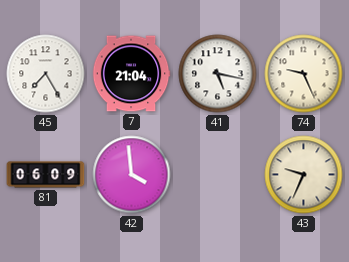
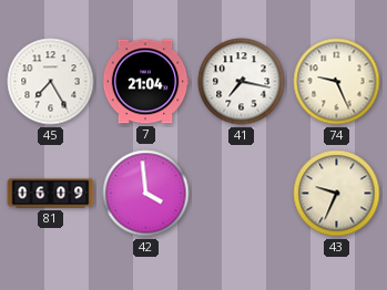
41: 5:17 -> 7:17 (242, 82)
